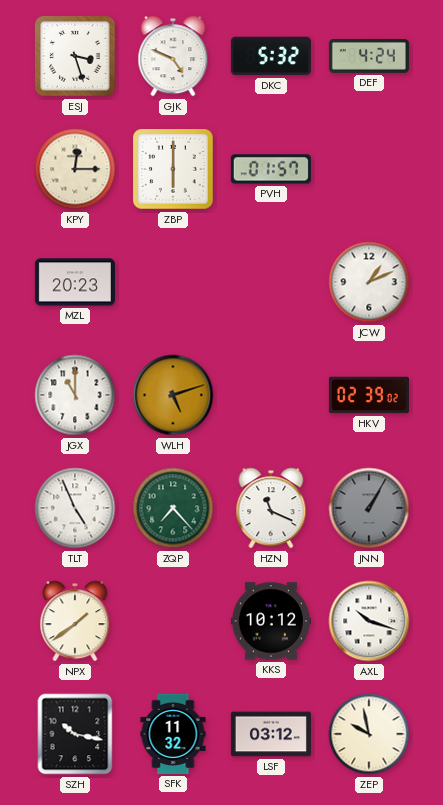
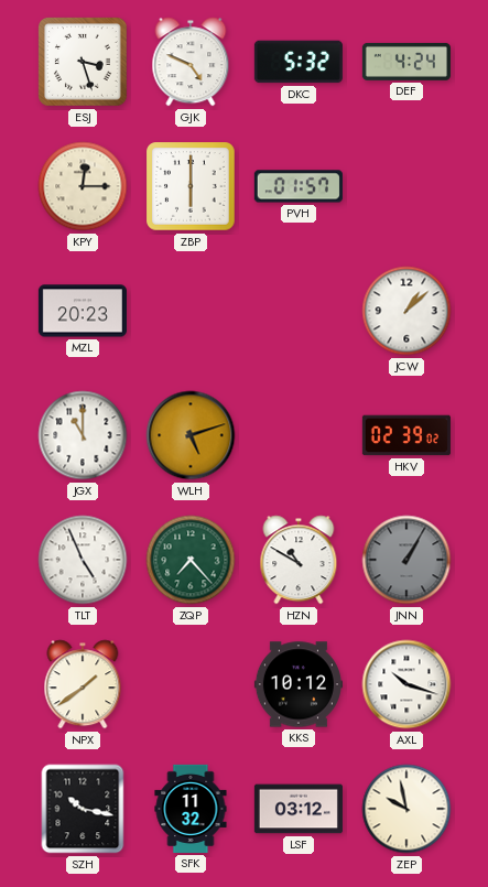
JCW: 1:11 -> 1:08 (406, 311)
HZN: 11:19 -> 10:50 (299, 560)
